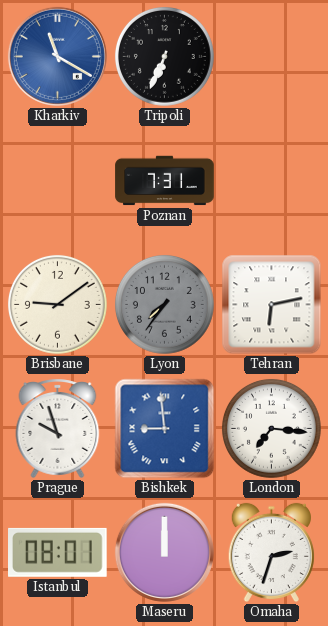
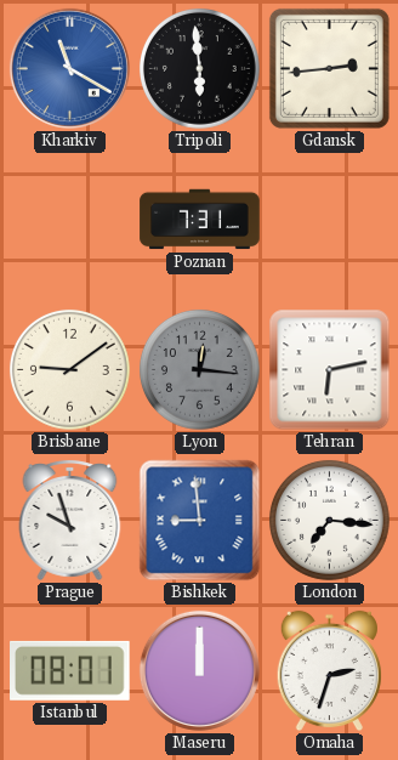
Tripoli: 6:34 -> 5:59 (199, 68)
Gdansk: none -> 2:44 (329, 68)
Lyon: 7:36 -> 12:16 (199, 369)
